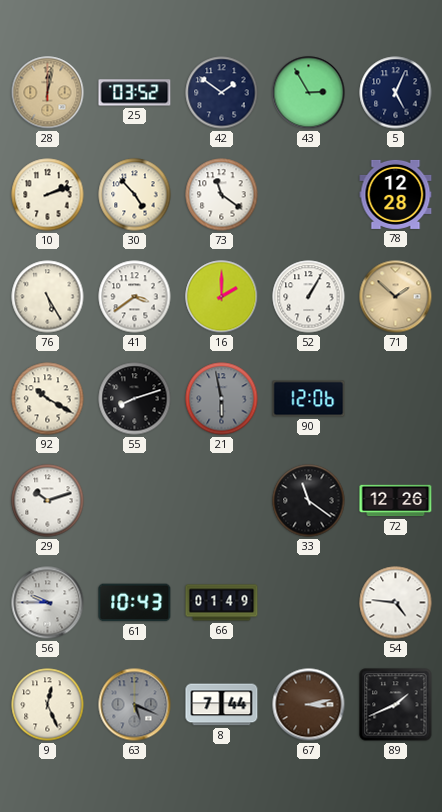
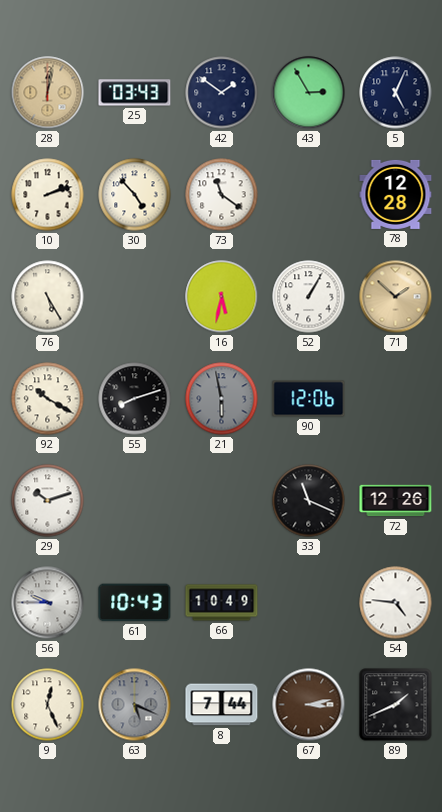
25: 03:52 -> 03:43 (135, 93)
41: 3:39 -> none (135, 297)
16: 2:00 -> 5:32 (222, 297)
33: 11:21 -> 11:19 (309, 501)
66: 01:49 -> 10:49 (222, 603)
